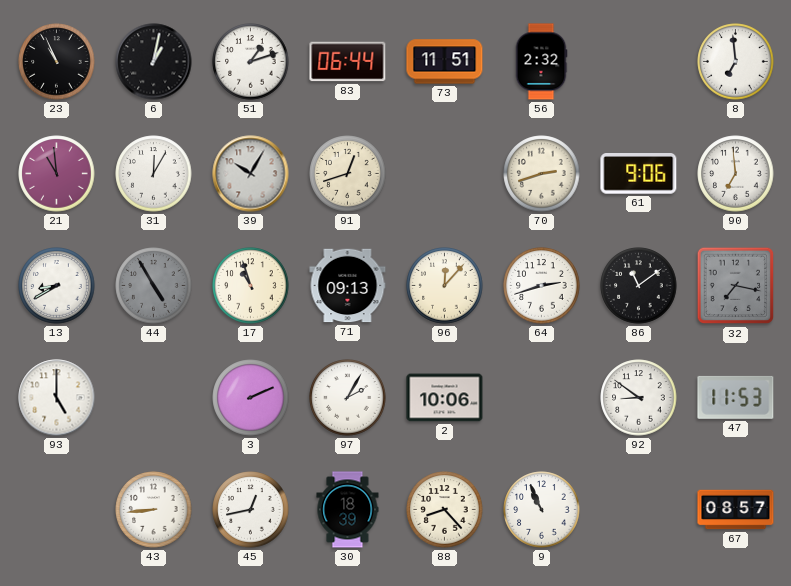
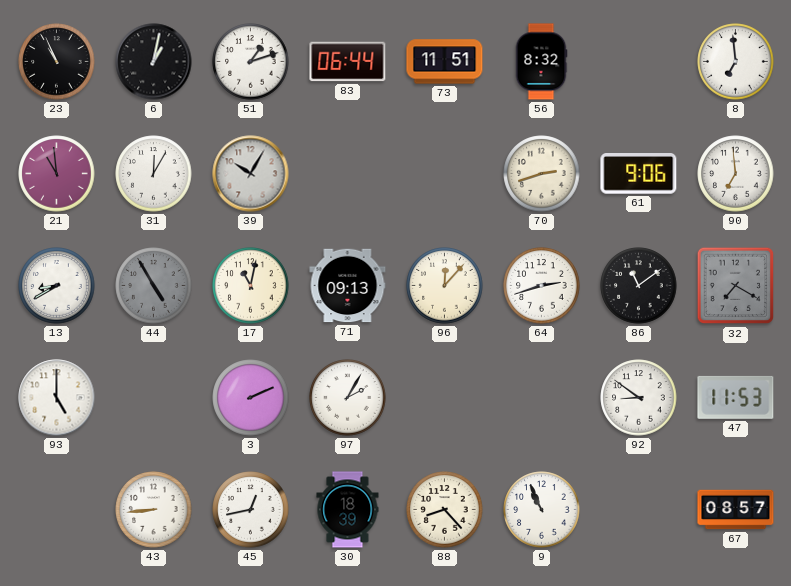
56: 2:32 -> 8:32 (541, 62)
91: 12:42 -> none (348, 174)
17: 10:57 -> 11:02 (251, 286)
32: 7:17 -> 7:20 (736, 286)
2: 10:06 -> none (445, 398)
